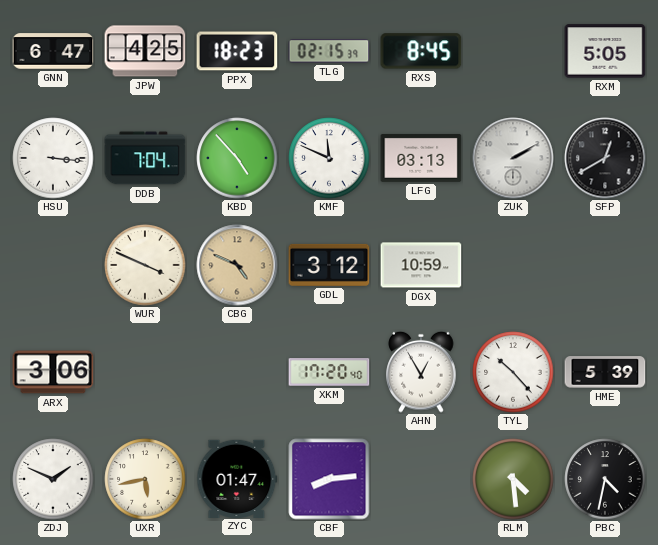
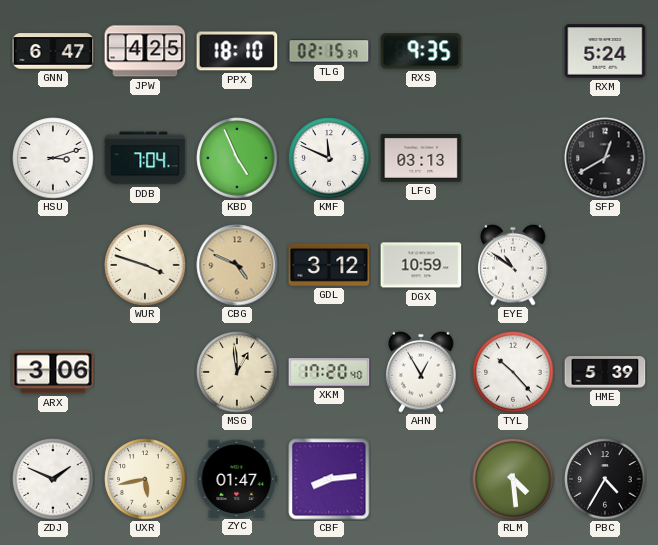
PPX: 18:23 -> 18:10 (237, 51)
RXS: 8:45 -> 9:35 (421, 51)
RXM: 5:05 -> 5:24 (605, 51)
HSU: 3:16 -> 3:12 (53, 158)
KBD: 4:53 -> 4:56 (237, 158)
ZUK: 2:10 -> none (513, 158)
WUR: 3:49 -> 3:48 (145, 265)
EYE: none -> 10:51 (513, 265)
MSG: none -> 12:59 (237, 372)
PBC: 4:32 -> 4:35 (605, 479)
